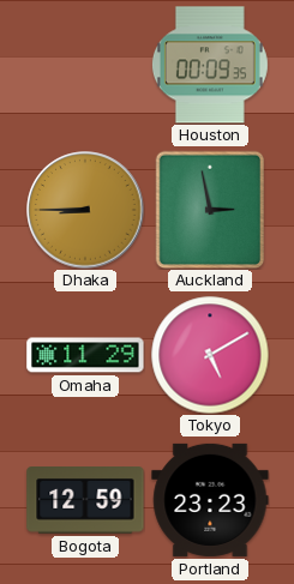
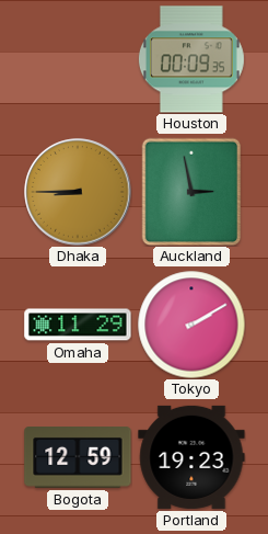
Tokyo: 5:10 -> 2:10 (191, 325)
Portland: 23:23 -> 19:23 (191, 457)
